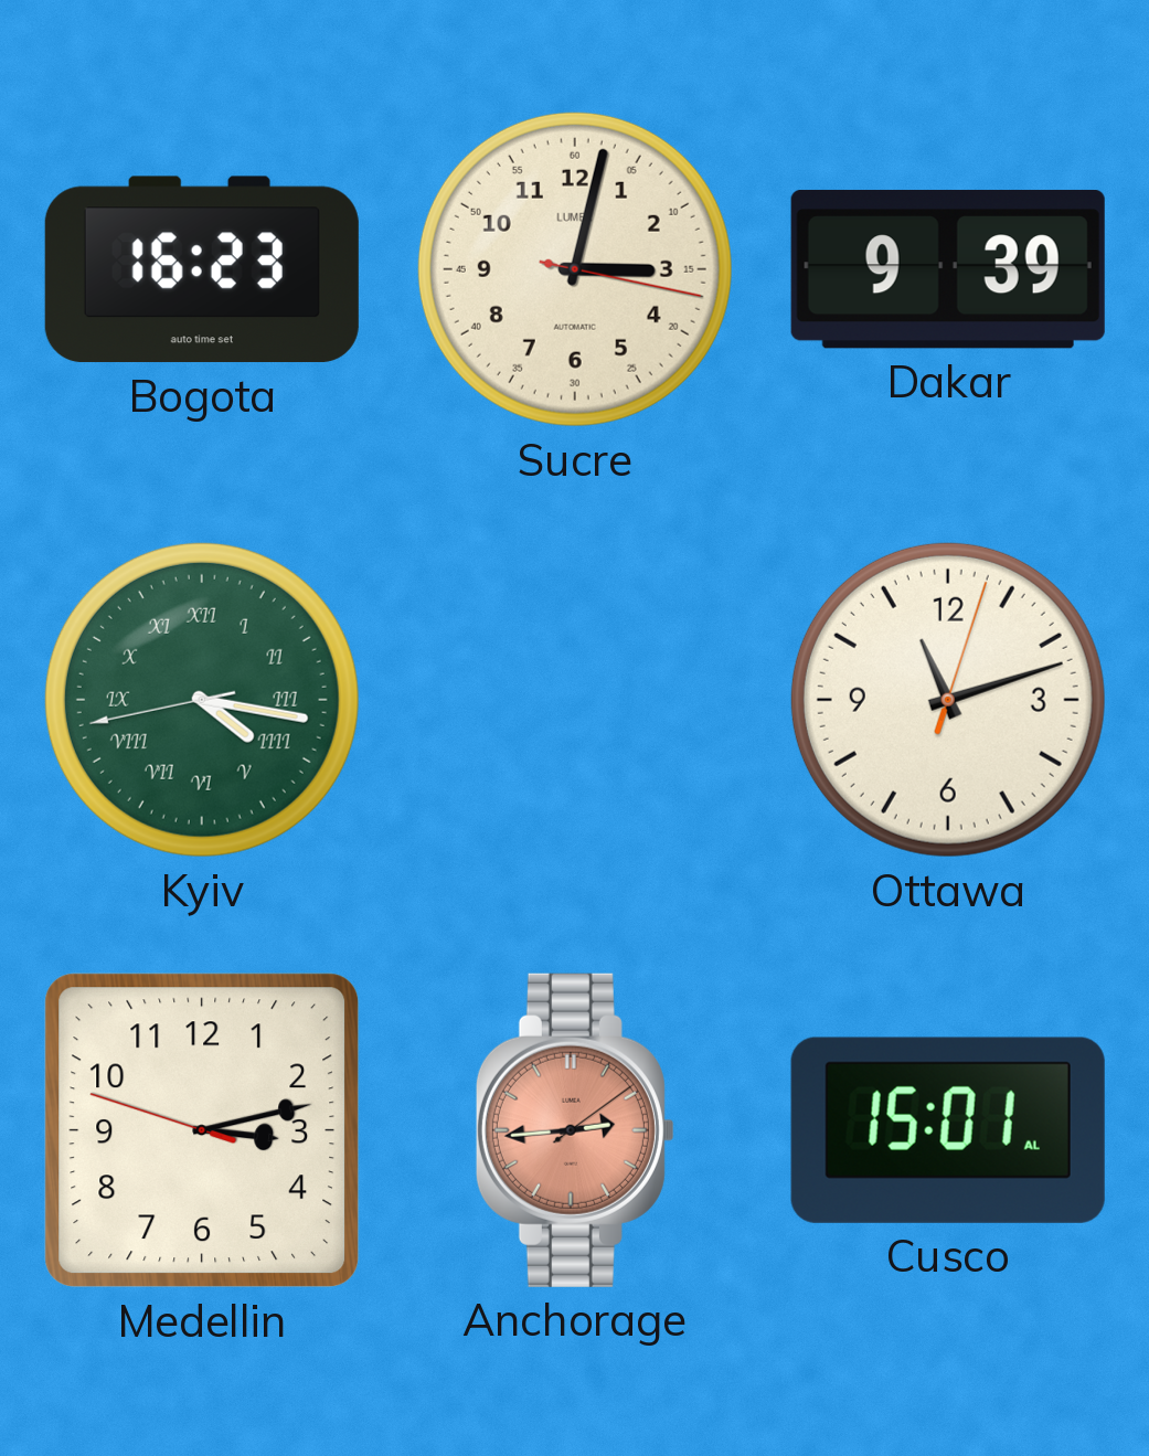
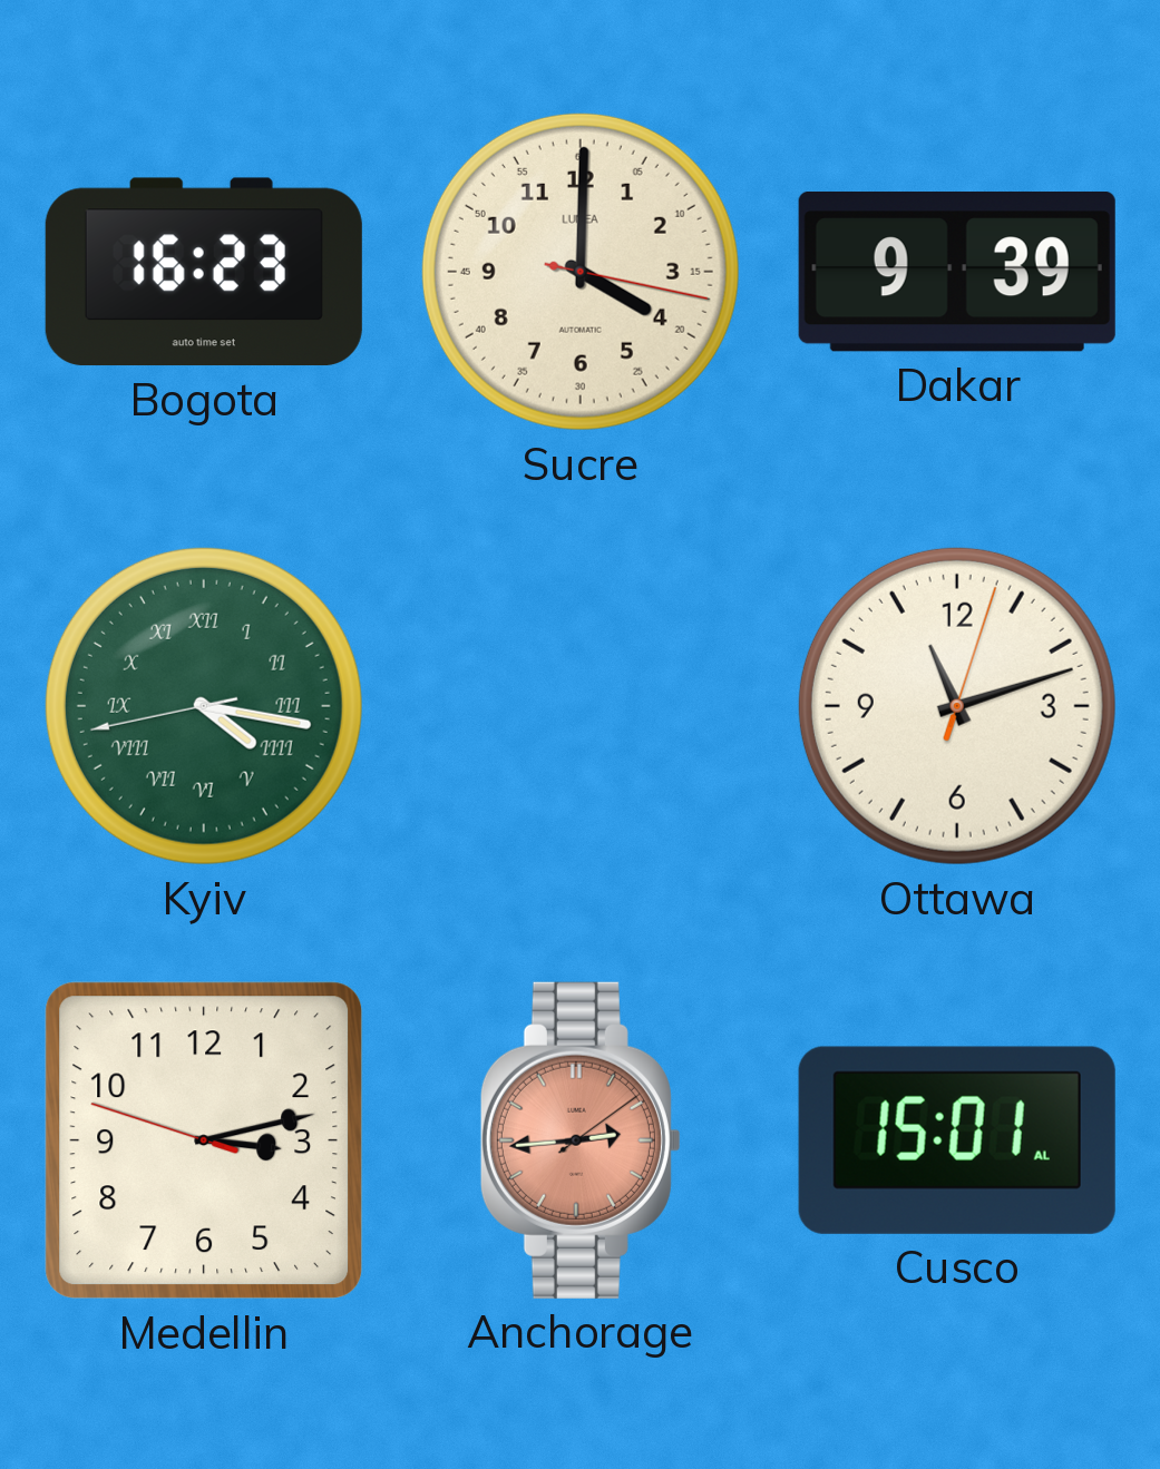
Sucre: 3:02 -> 4:00 (581, 272)
